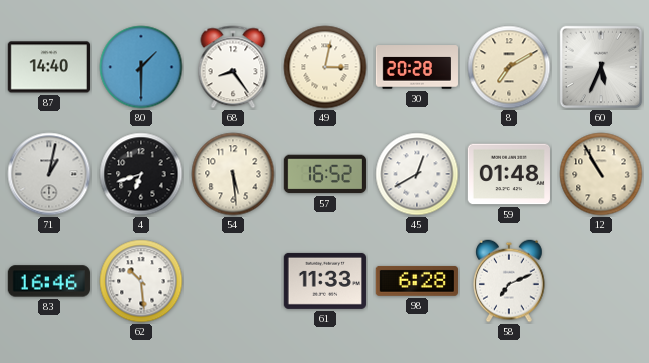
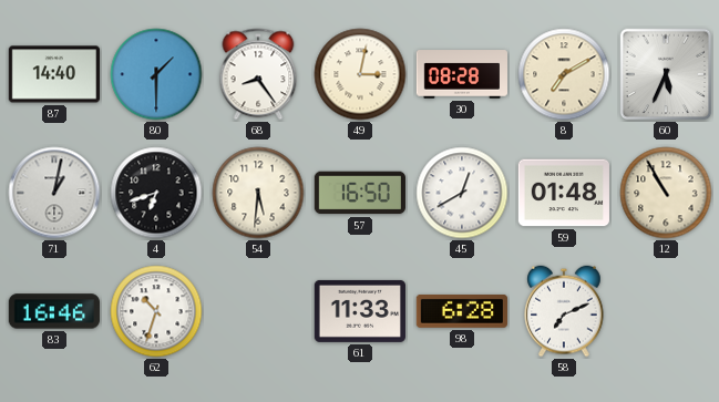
30: 20:28 -> 08:28 (461, 74)
54: 5:29 -> 5:31 (258, 193)
57: 16:52 -> 16:50 (360, 193)
62: 10:29 -> 10:33 (156, 311)
